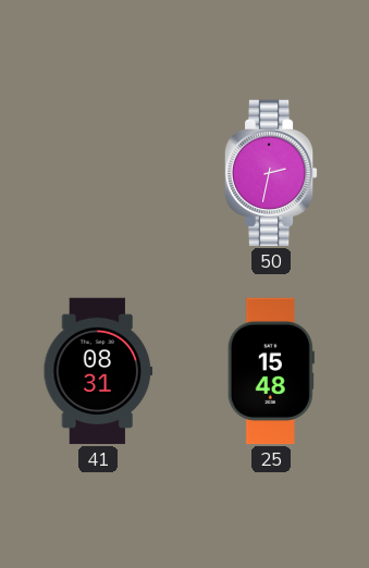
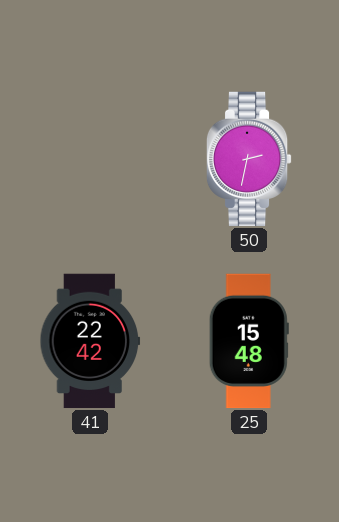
41: 08:31 -> 22:42 (90, 341)
